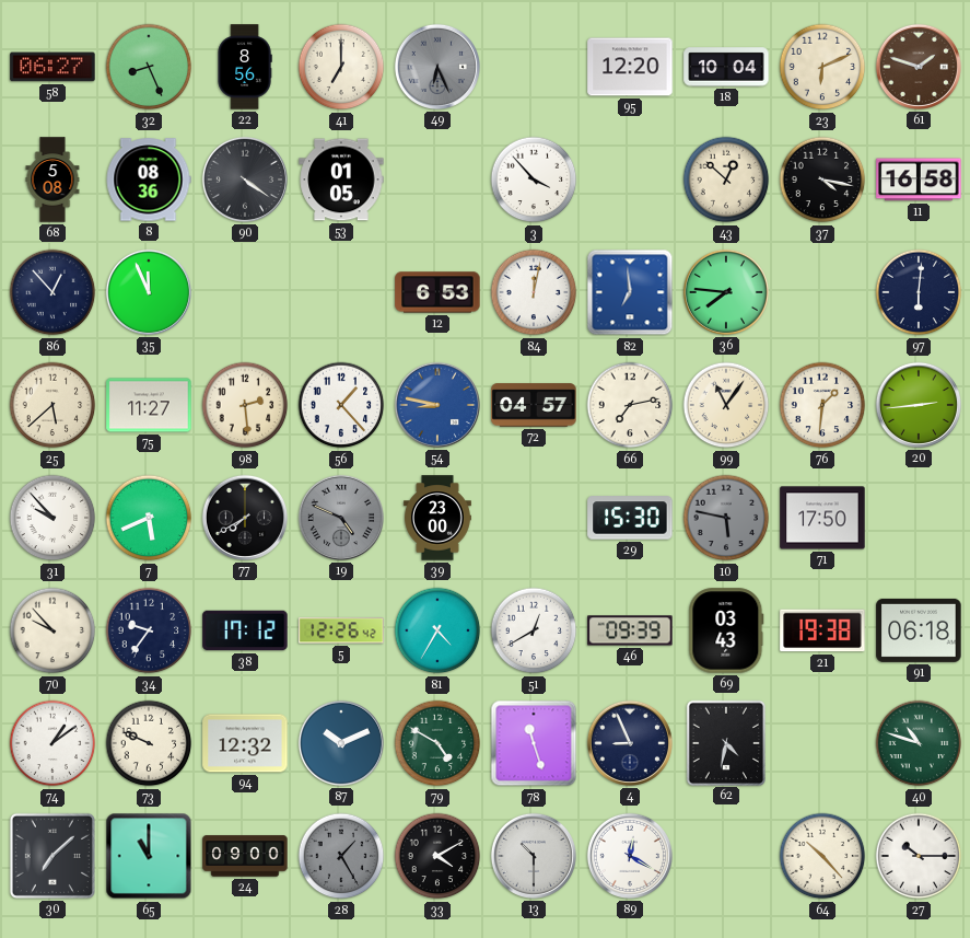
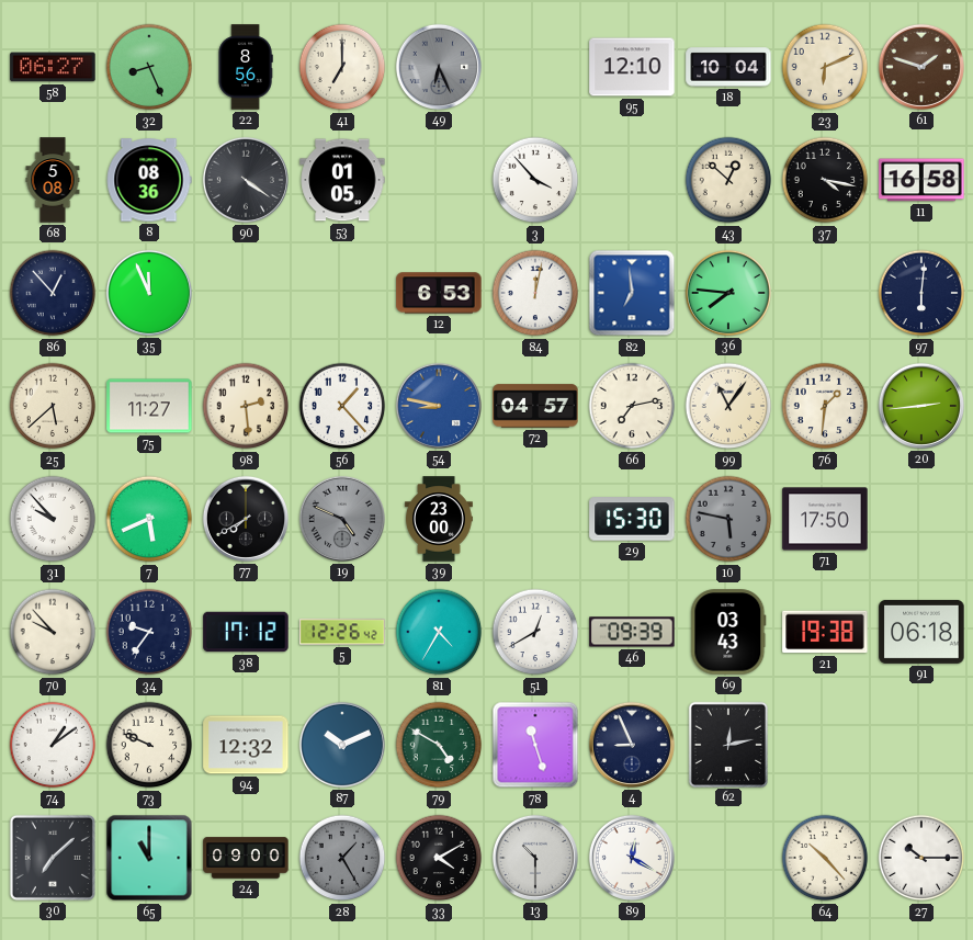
95: 12:20 -> 12:10 (632, 67)
62: 4:32 -> 12:13 (727, 744)
40: 10:48 -> none (919, 743)
